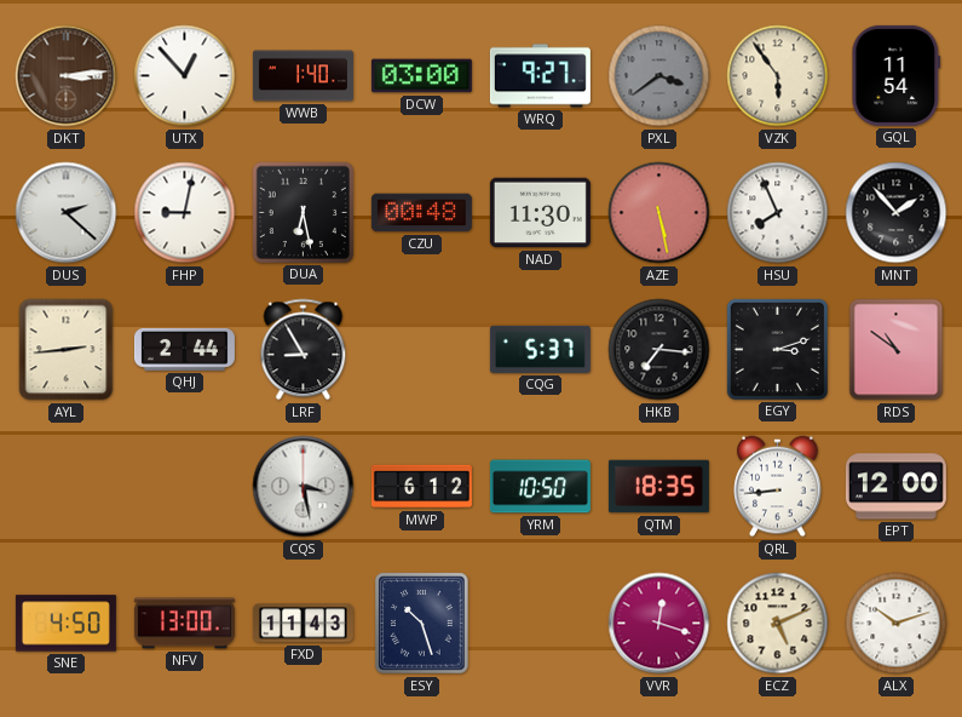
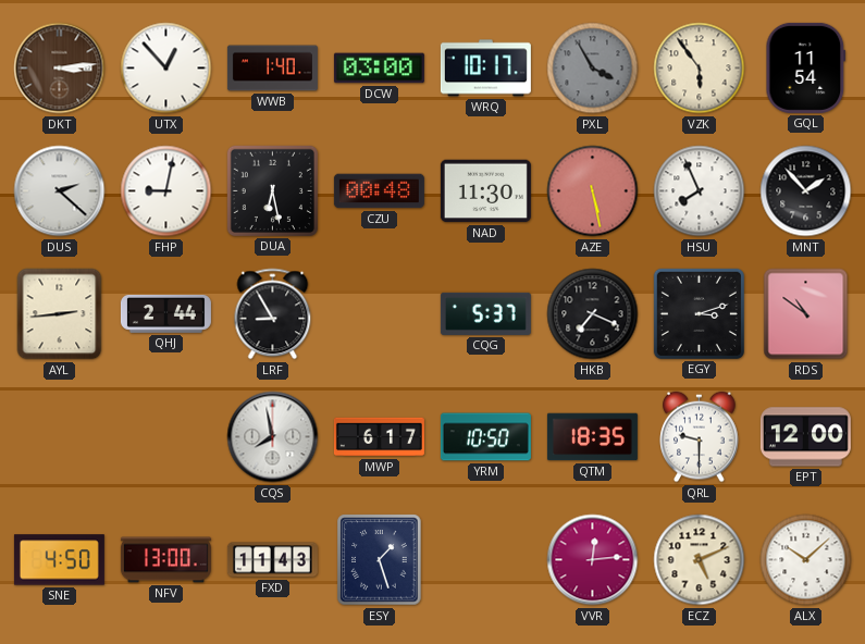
WRQ: 9:27 -> 10:17 (485, 69)
PXL: 3:39 -> 3:55 (593, 69)
HKB: 7:16 -> 7:19 (593, 314)
CQS: 3:28 -> 7:58 (273, 437)
MWP: 6:12 -> 6:17 (379, 437)
QRL: 8:44 -> 9:30 (700, 437)
ESY: 10:27 -> 1:27 (380, 560)
VVR: 12:18 -> 12:14 (593, 560)
ALX: 10:12 -> 10:08 (806, 560)
